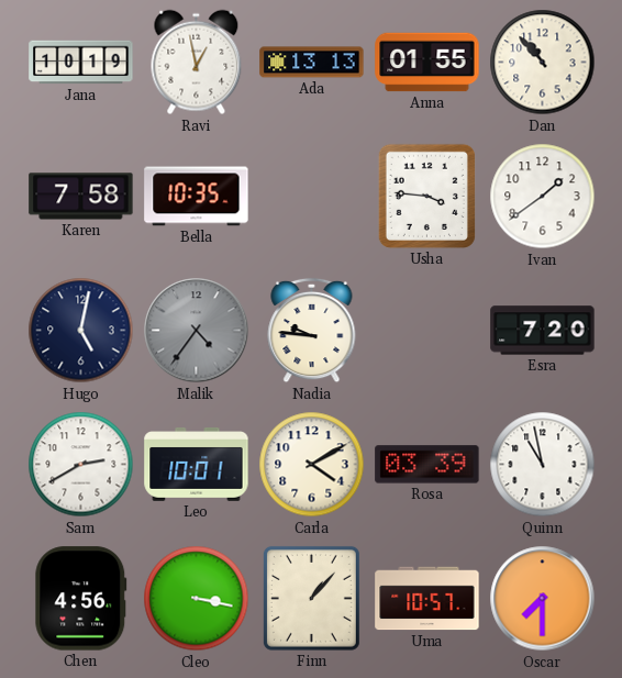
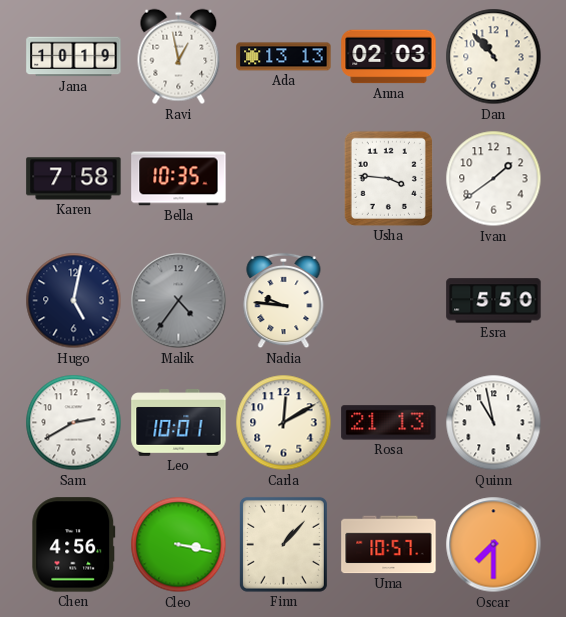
Anna: 01:55 -> 02:03 (389, 57)
Esra: 7:20 -> 5:50 (494, 301)
Carla: 4:10 -> 12:10 (284, 423)
Rosa: 03:39 -> 21:13 (389, 423)
